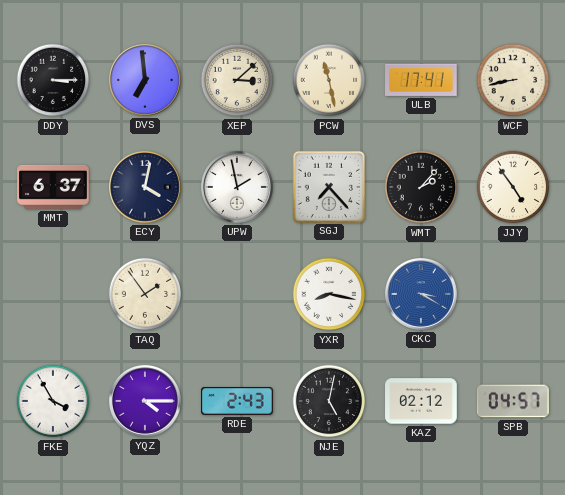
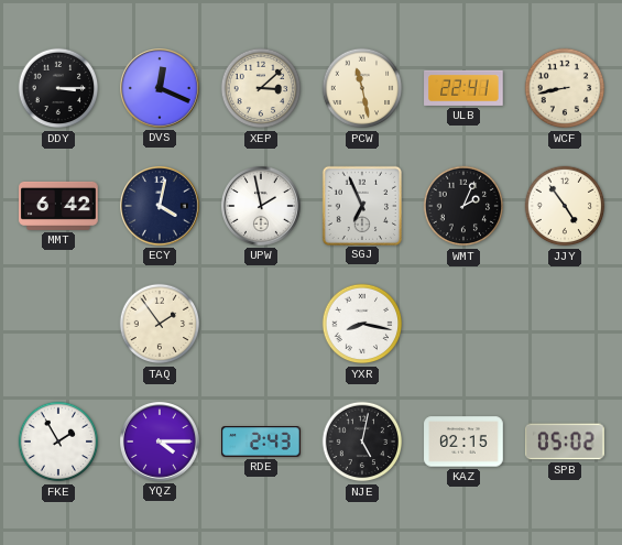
DVS: 6:59 -> 12:19 (161, 89)
ULB: 17:41 -> 22:41 (463, 88)
MMT: 6:37 -> 6:42 (58, 206)
SGJ: 7:23 -> 6:56 (361, 205)
WMT: 2:07 -> 2:04 (463, 206)
CKC: 3:20 -> none (422, 295)
FKE: 3:55 -> 1:55 (58, 442)
KAZ: 02:12 -> 02:15 (463, 442)
SPB: 04:57 -> 05:02 (565, 442)
